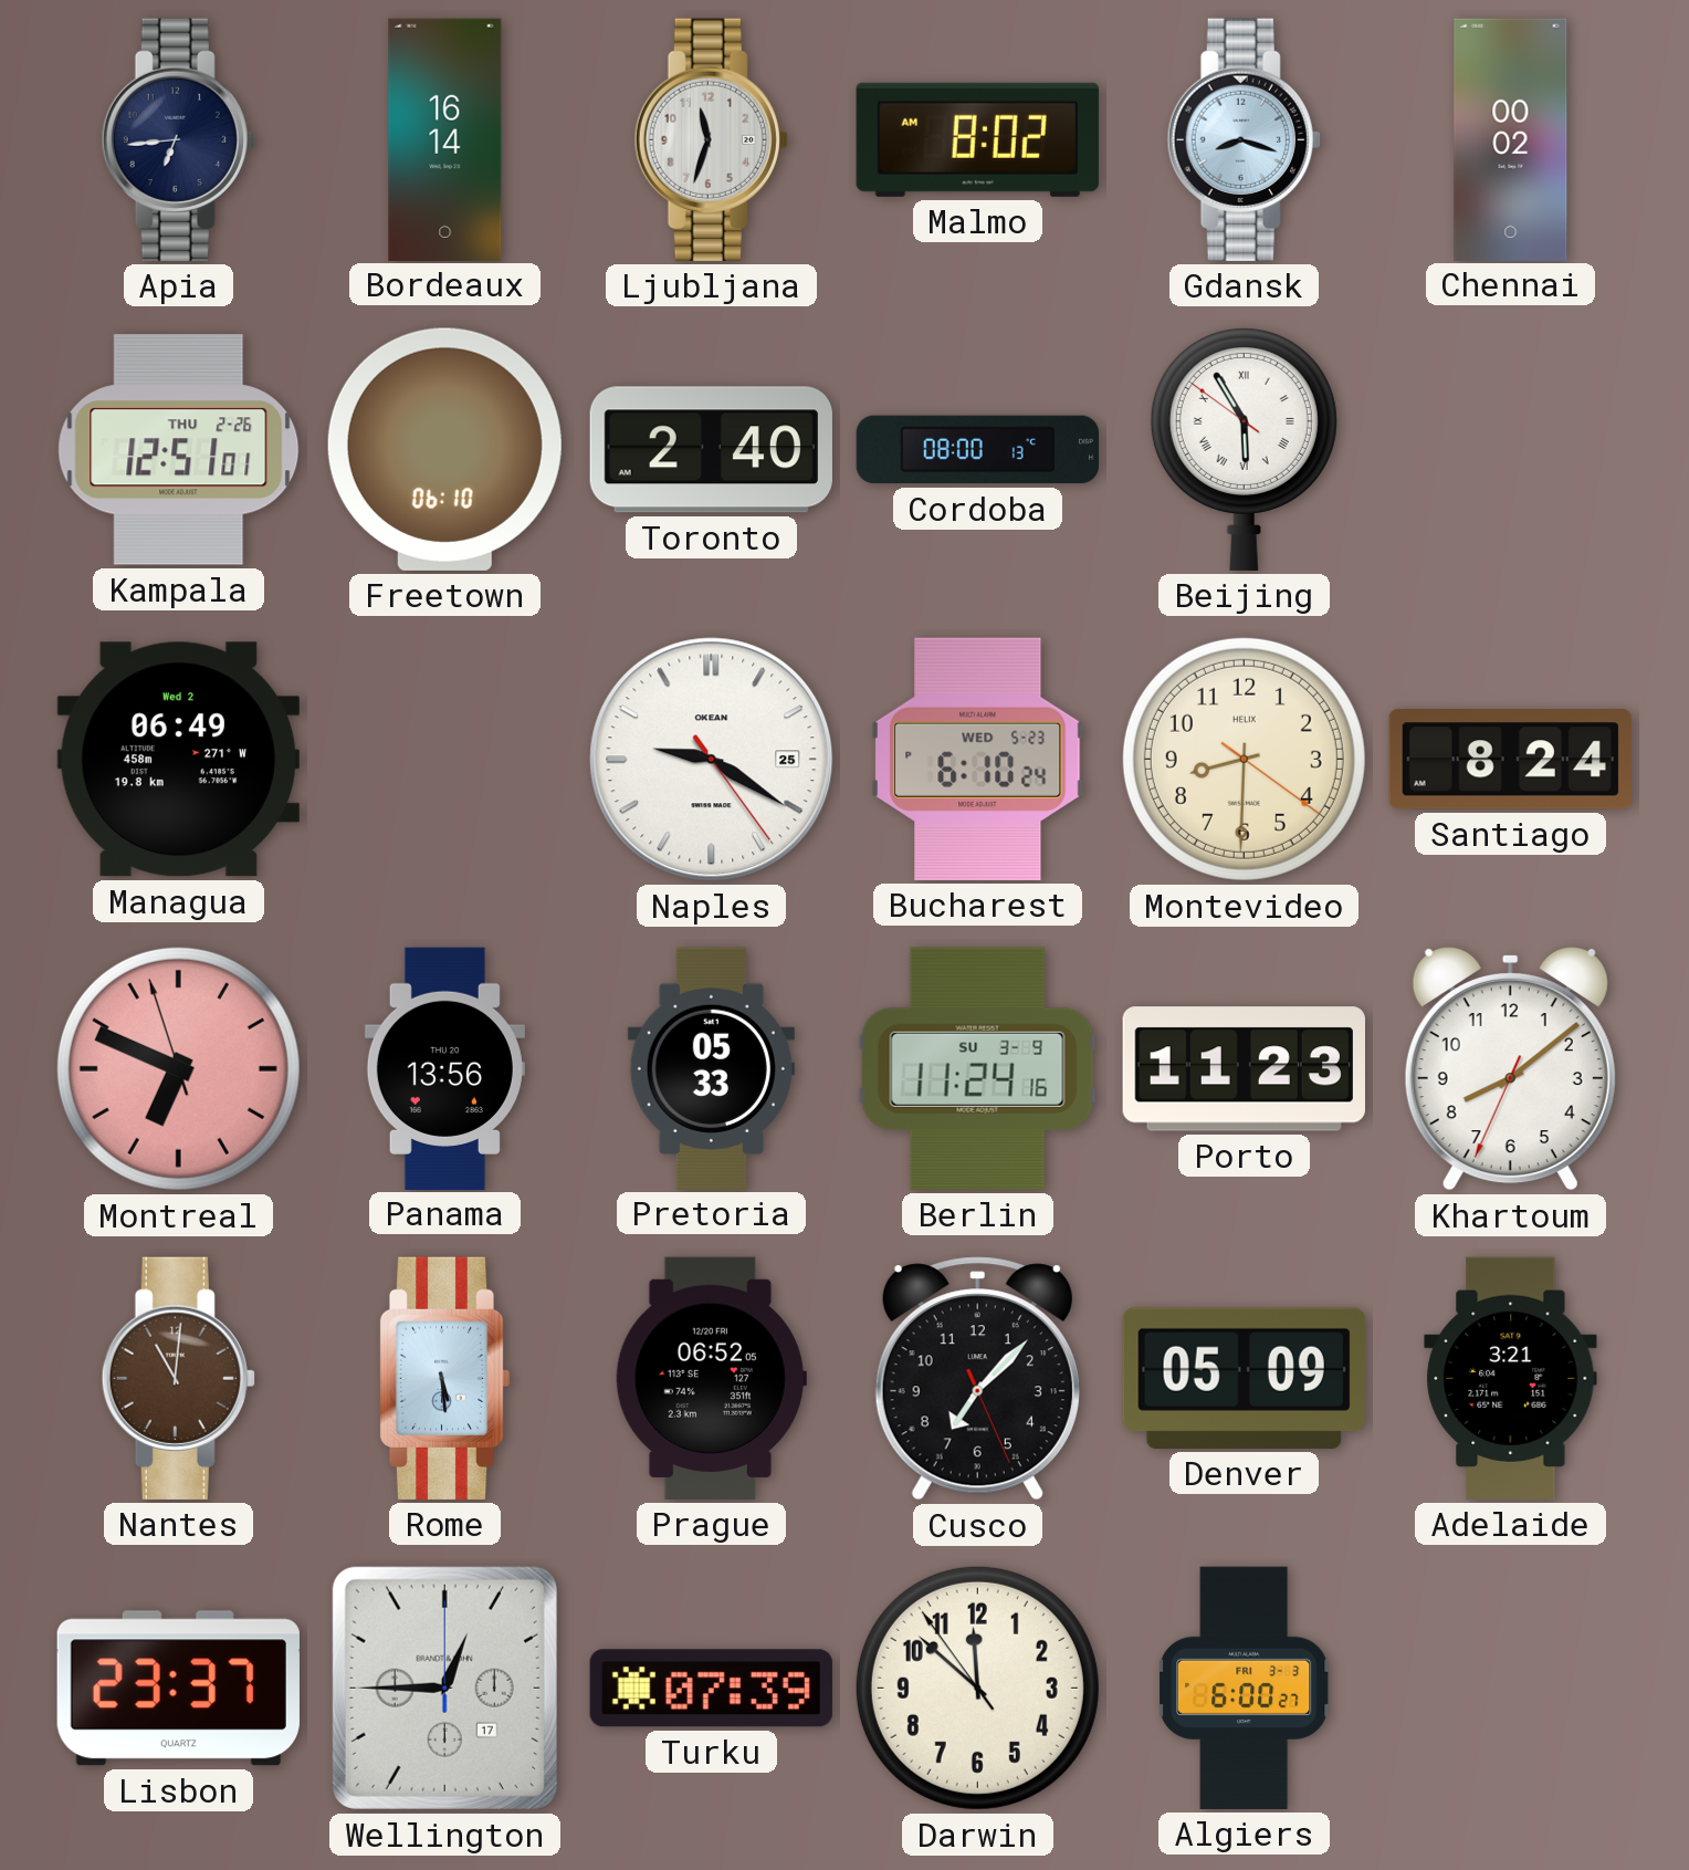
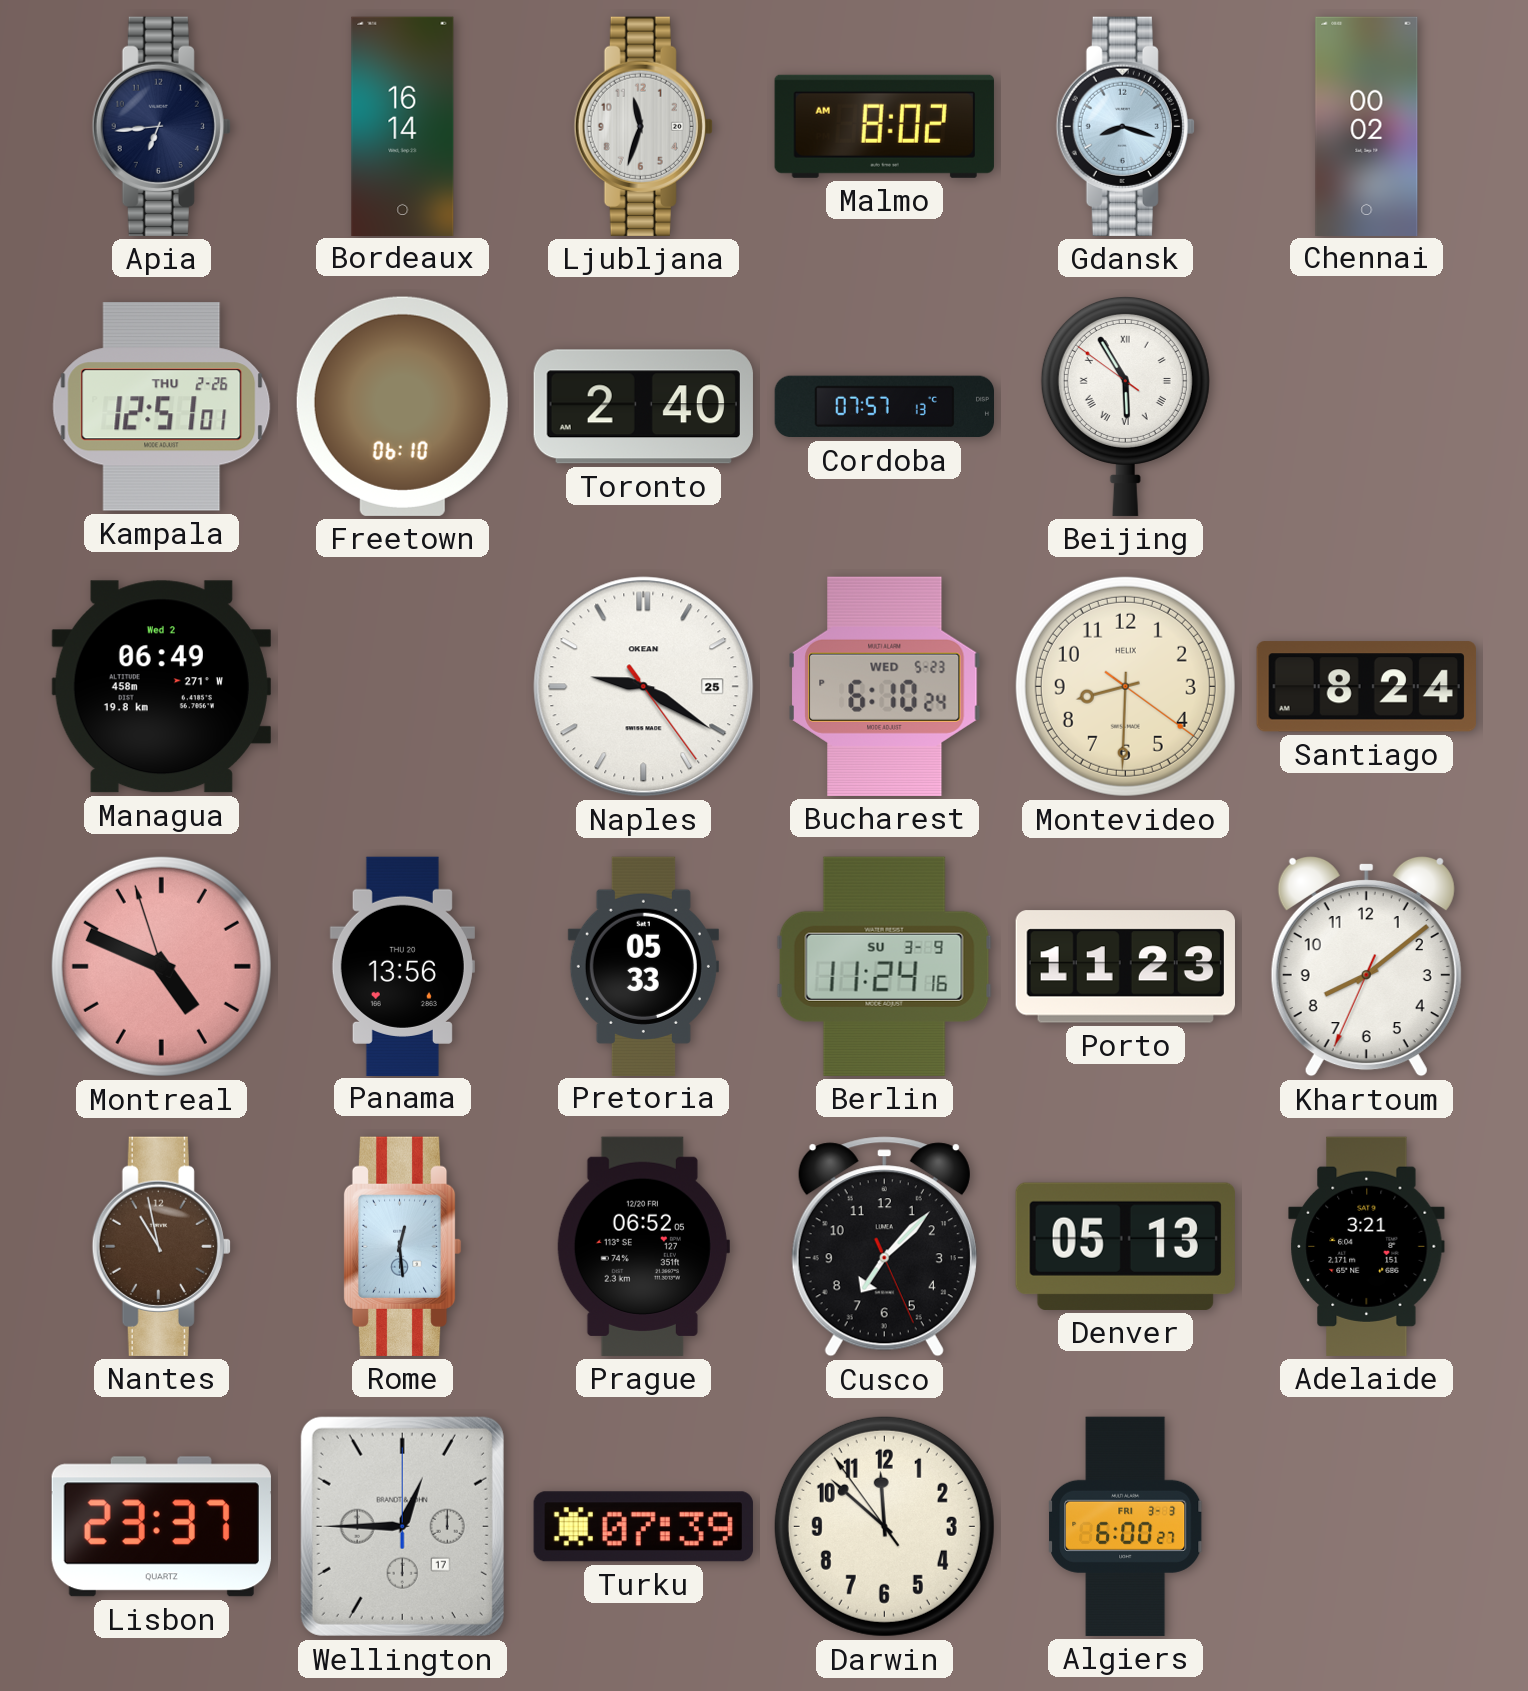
Cordoba: 08:00 -> 07:57 (884, 407)
Montreal: 6:48 -> 4:48 (161, 966)
Nantes: 11:01 -> 10:58 (161, 1246)
Rome: 5:29 -> 12:29 (402, 1246)
Denver: 05:09 -> 05:13 (1125, 1246)
